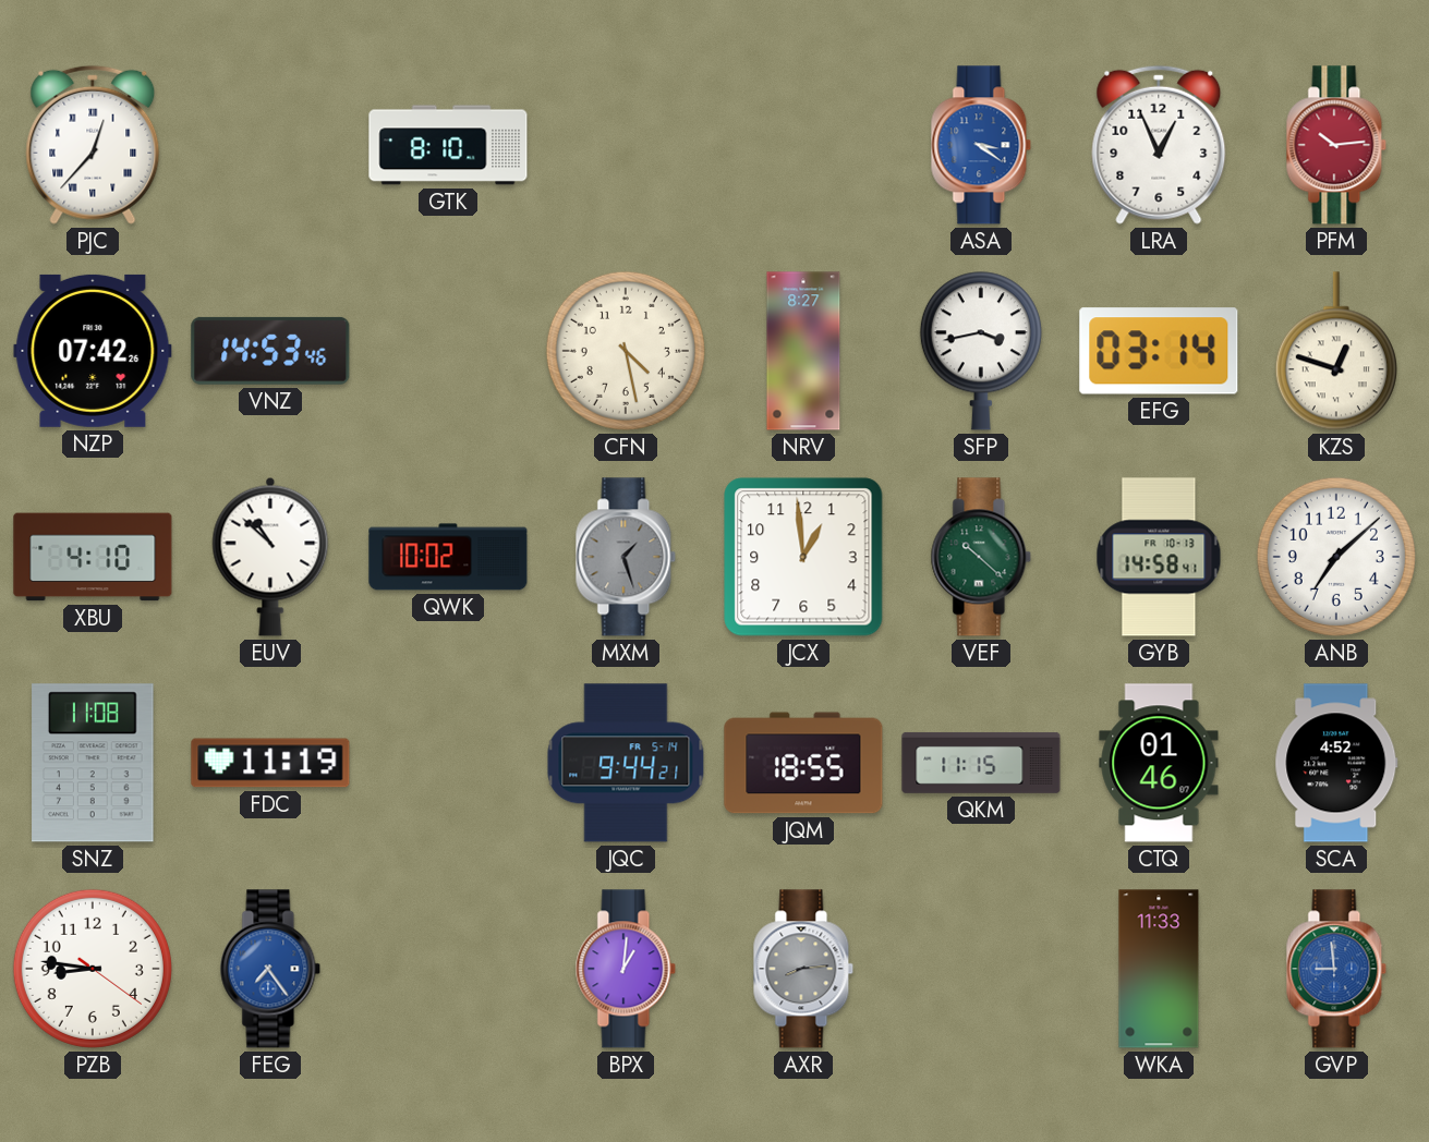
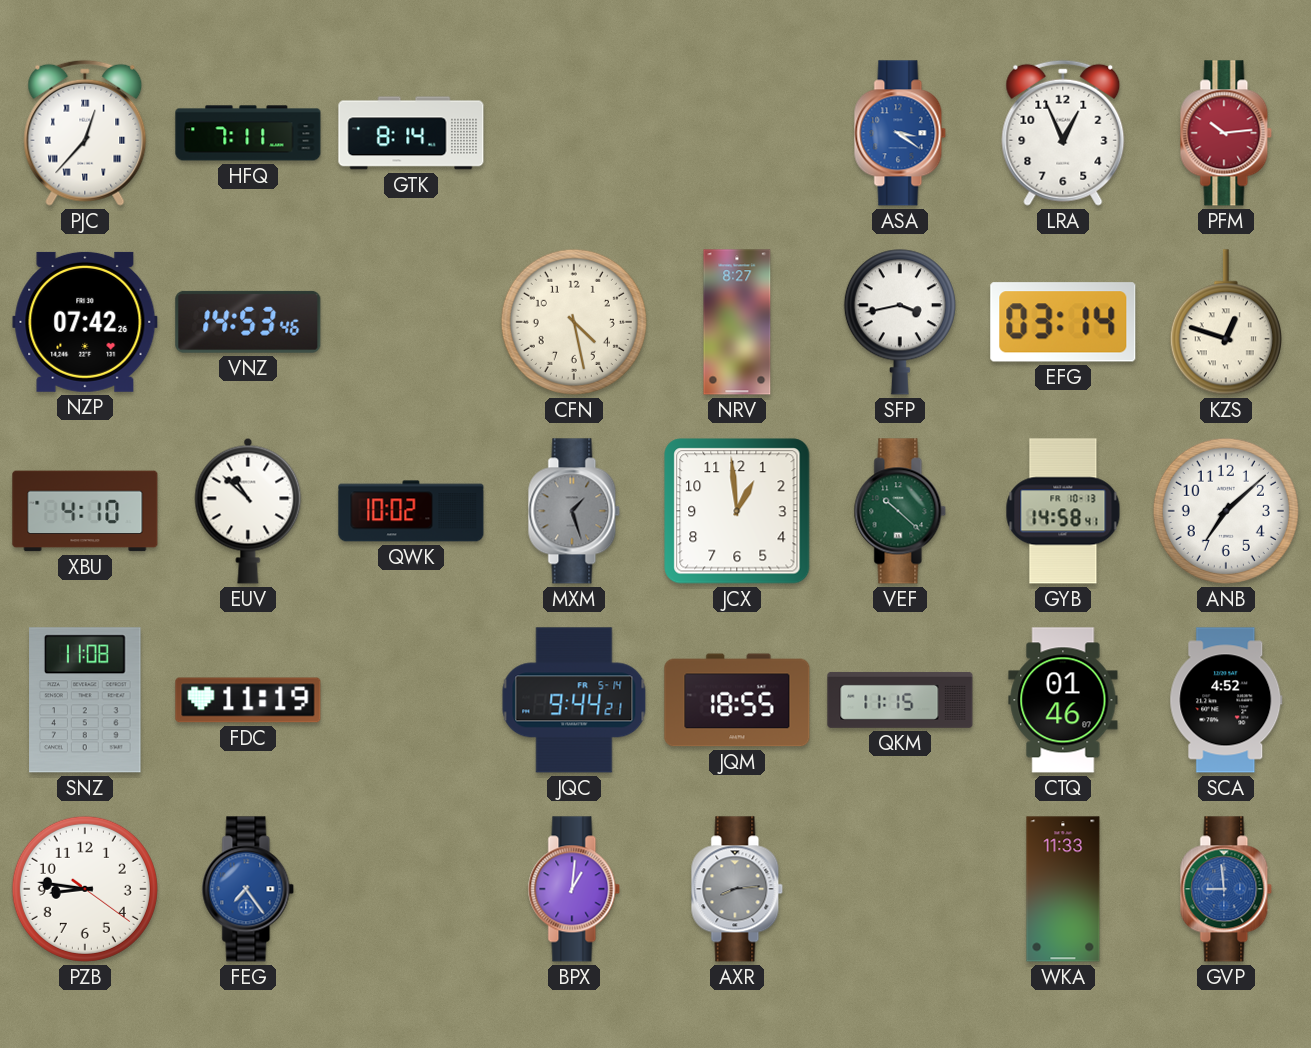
HFQ: none -> 7:11 (248, 133)
GTK: 8:10 -> 8:14 (411, 133)
